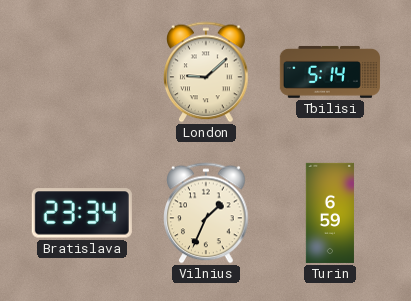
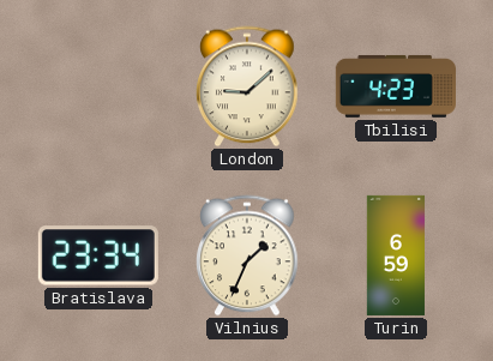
Tbilisi: 5:14 -> 4:23 (396, 86)
